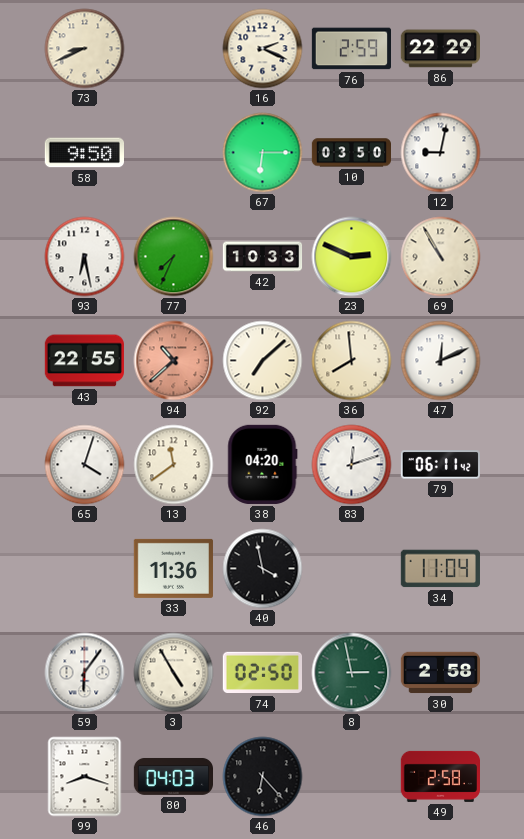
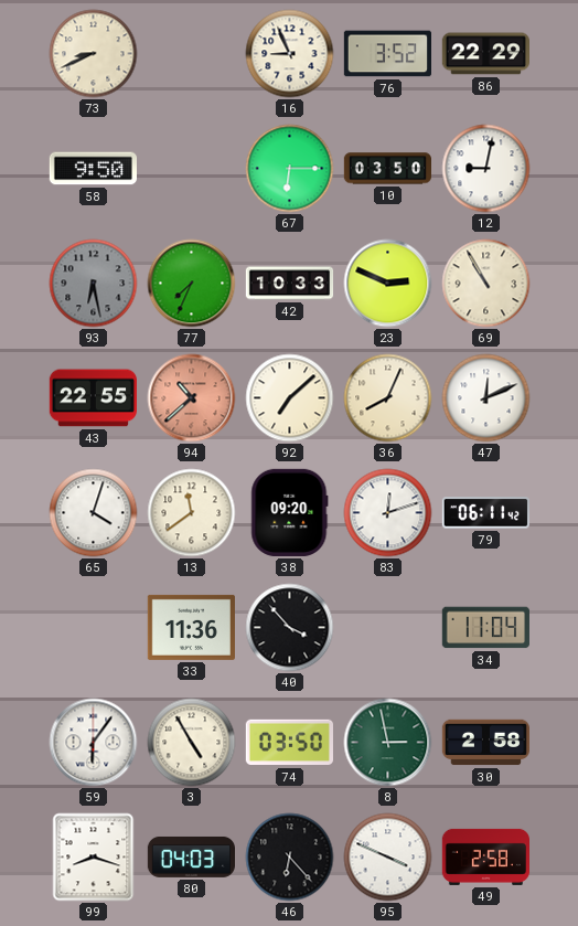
16: 2:19 -> 8:56 (290, 54)
76: 2:59 -> 3:52 (387, 54)
93 dial: white -> grey (94, 284)
36: 7:59 -> 8:04 (388, 398)
38: 04:20 -> 09:20 (290, 512)
40: 3:58 -> 3:53 (290, 628)
74: 02:50 -> 03:50 (289, 743)
95: none -> 3:49 (388, 858)
